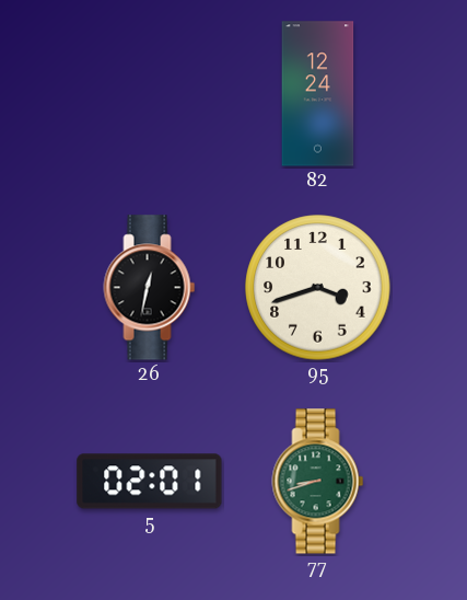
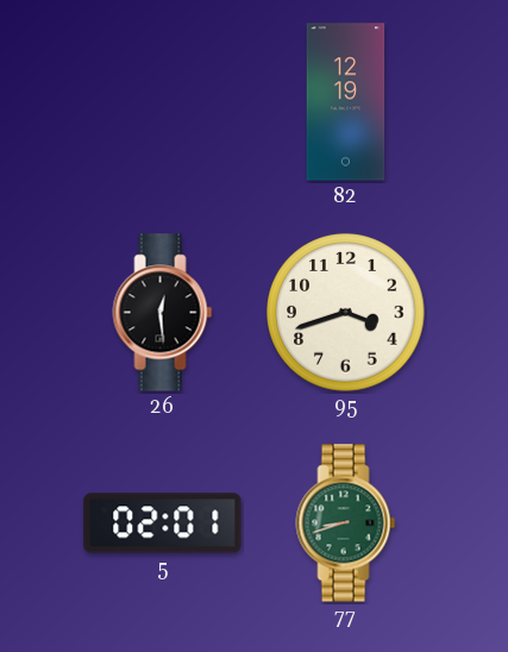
82: 12:24 -> 12:19 (346, 102)
26: 12:32 -> 12:29 (163, 313)
